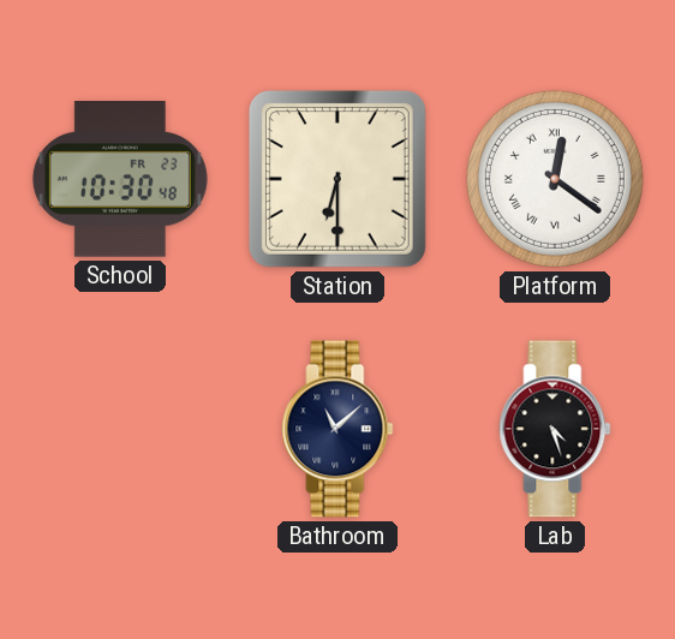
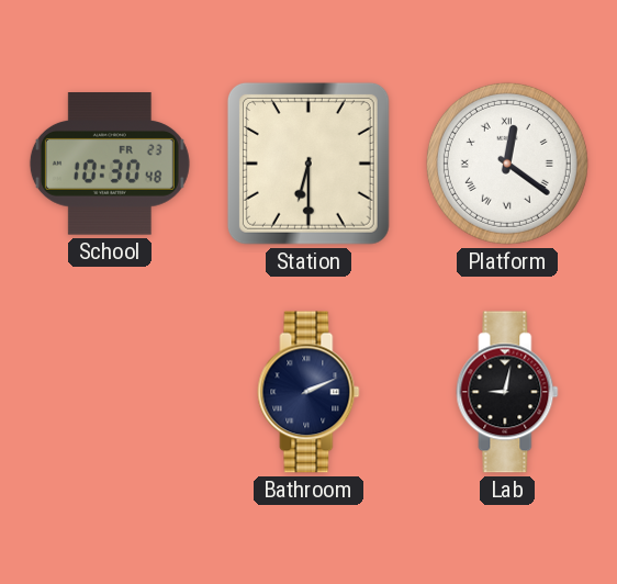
Bathroom: 11:08 -> 2:11 (308, 392)
Lab: 4:27 -> 9:02 (507, 392)
